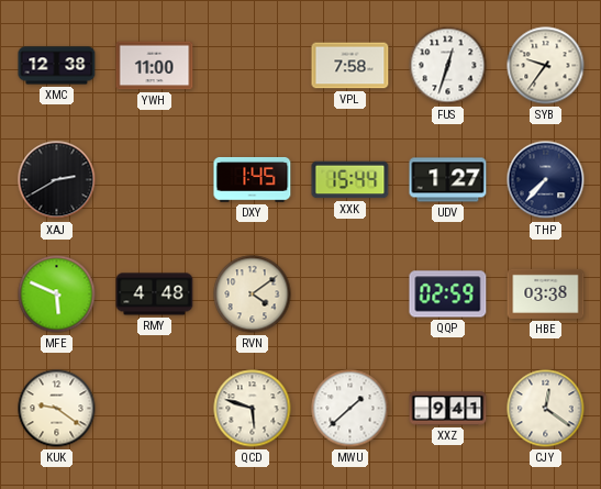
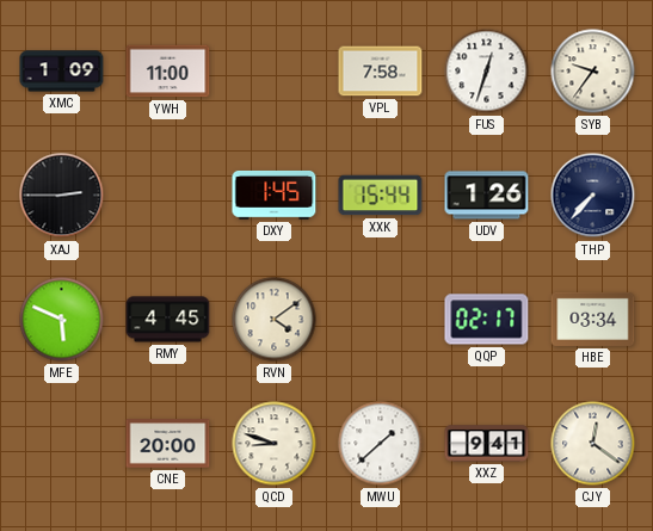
XMC: 12:38 -> 1:09 (62, 72)
XAJ: 2:40 -> 2:45 (62, 196)
UDV: 1:27 -> 1:26 (487, 196)
RMY: 4:48 -> 4:45 (168, 320)
QQP: 02:59 -> 02:17 (487, 320)
HBE: 03:38 -> 03:34 (593, 319)
KUK: 9:21 -> none (57, 409)
CNE: none -> 20:00 (168, 444)
QCD: 5:48 -> 8:48 (275, 444)
